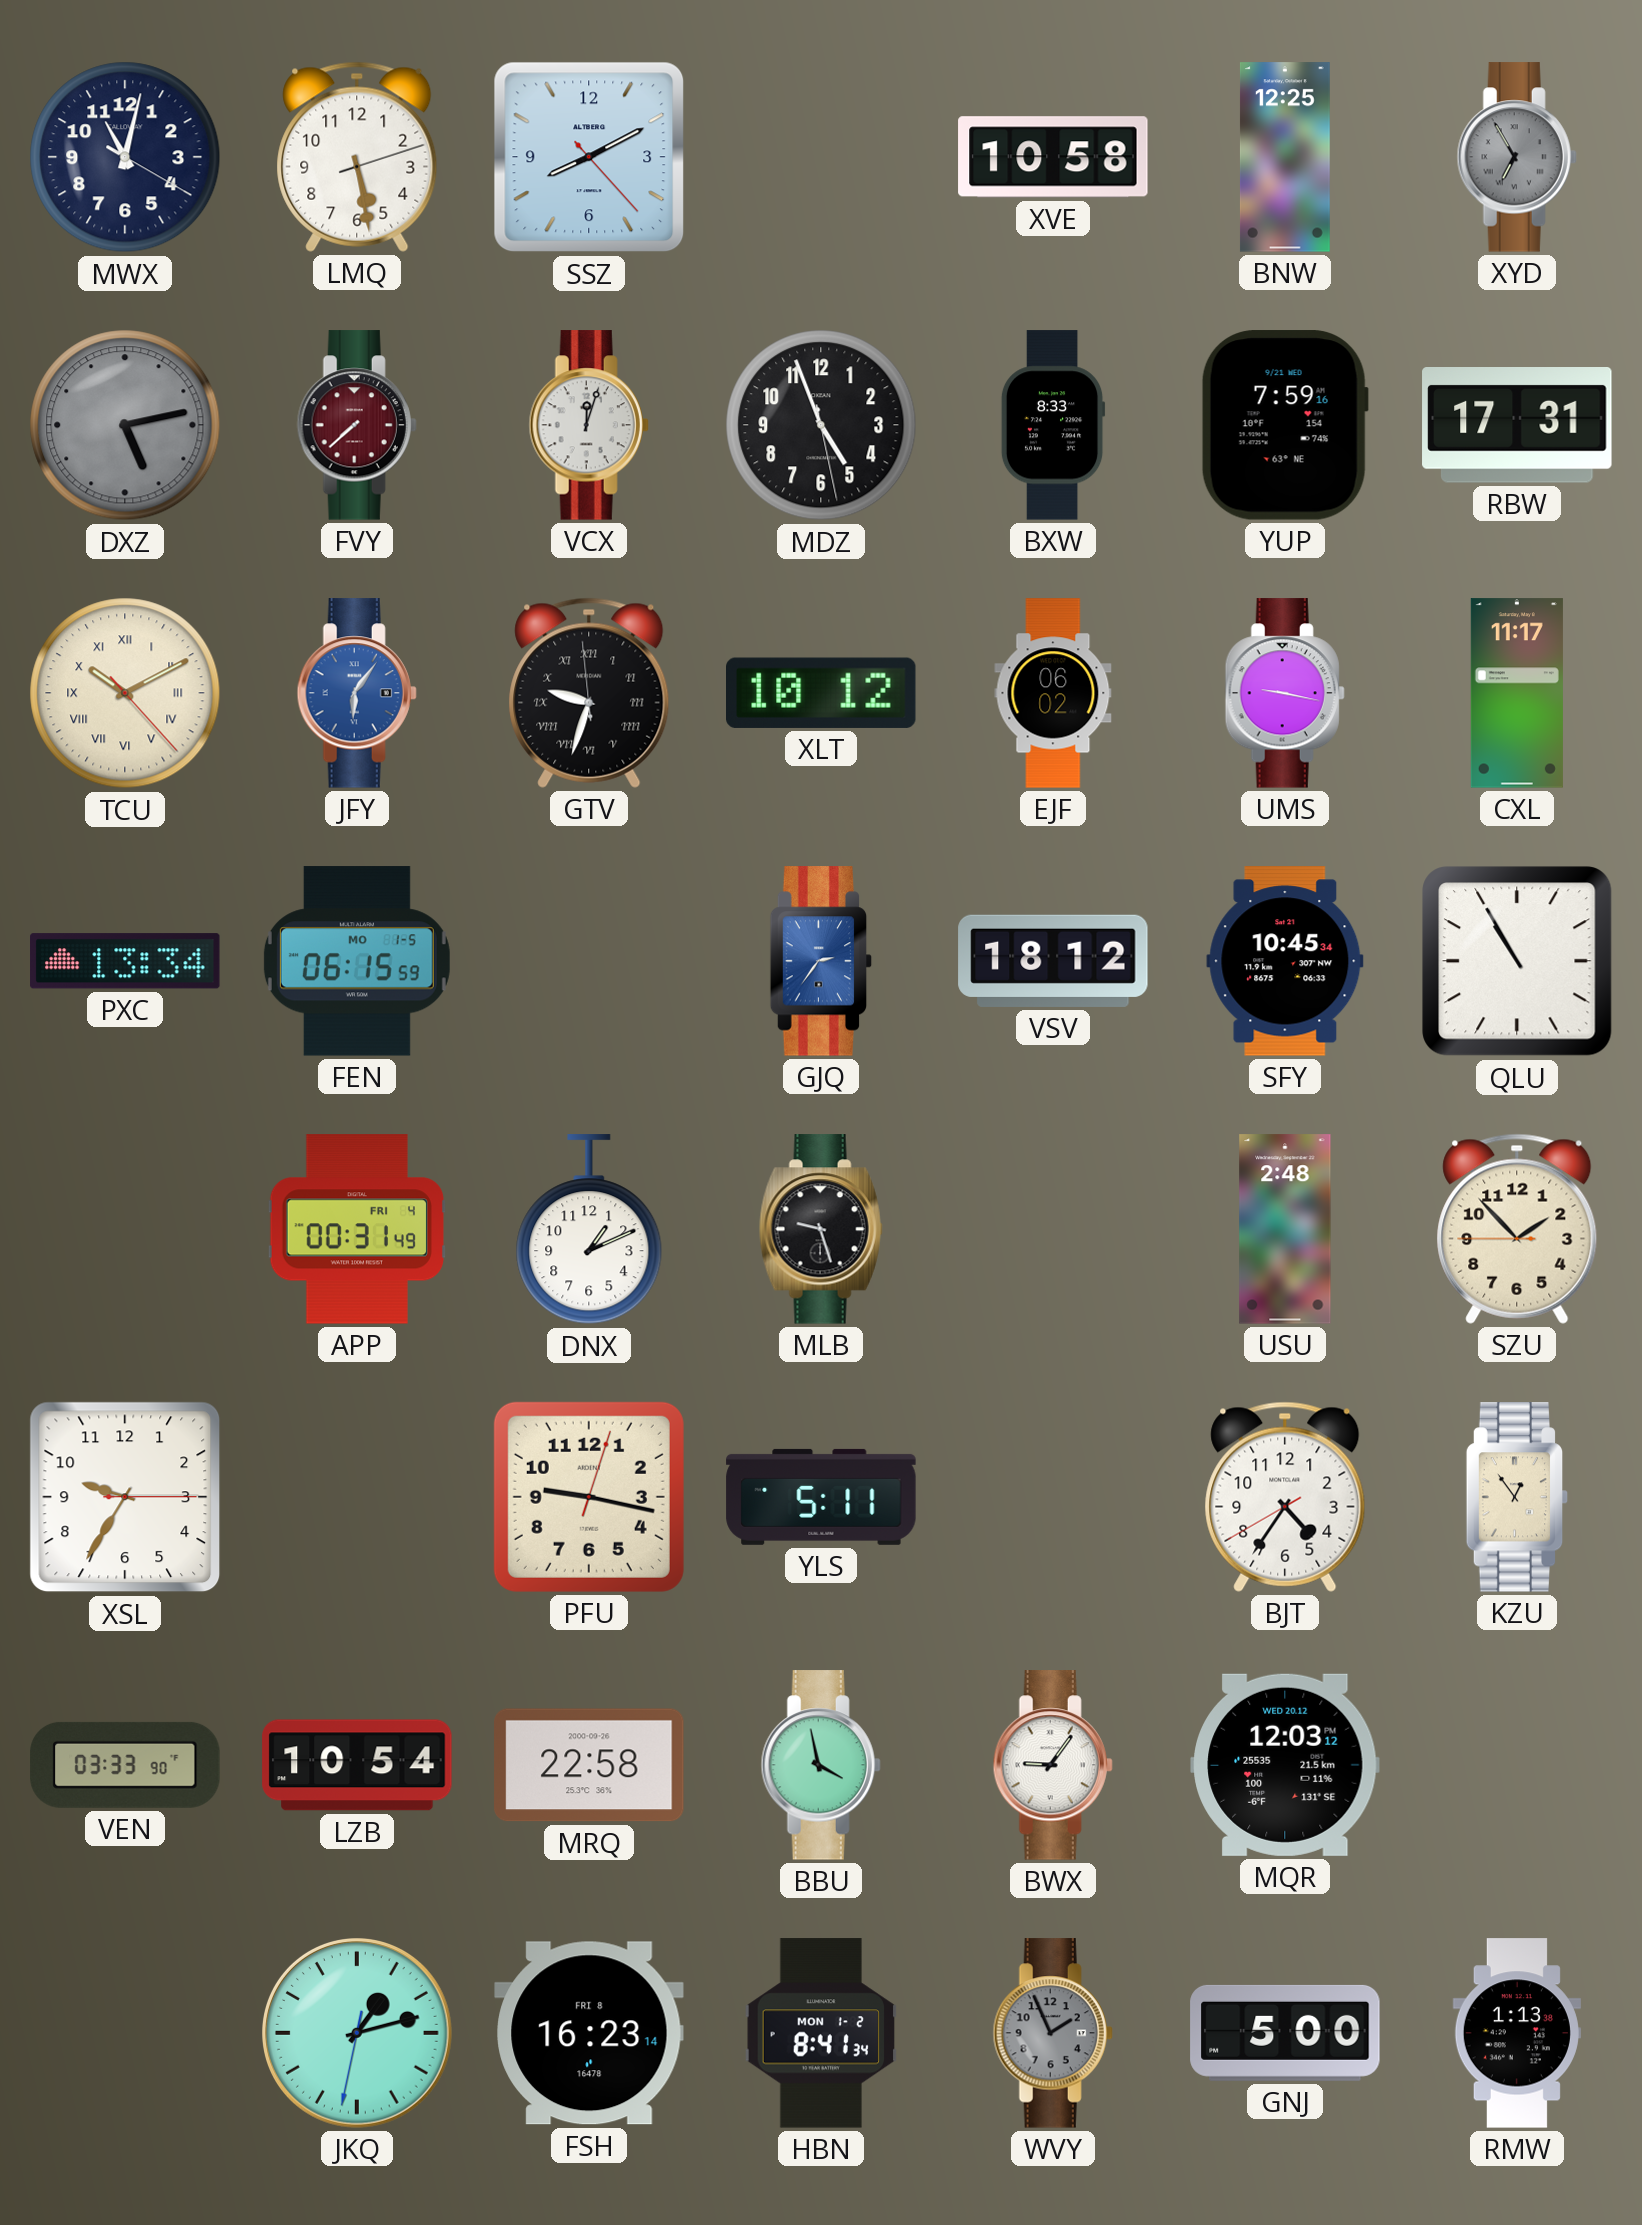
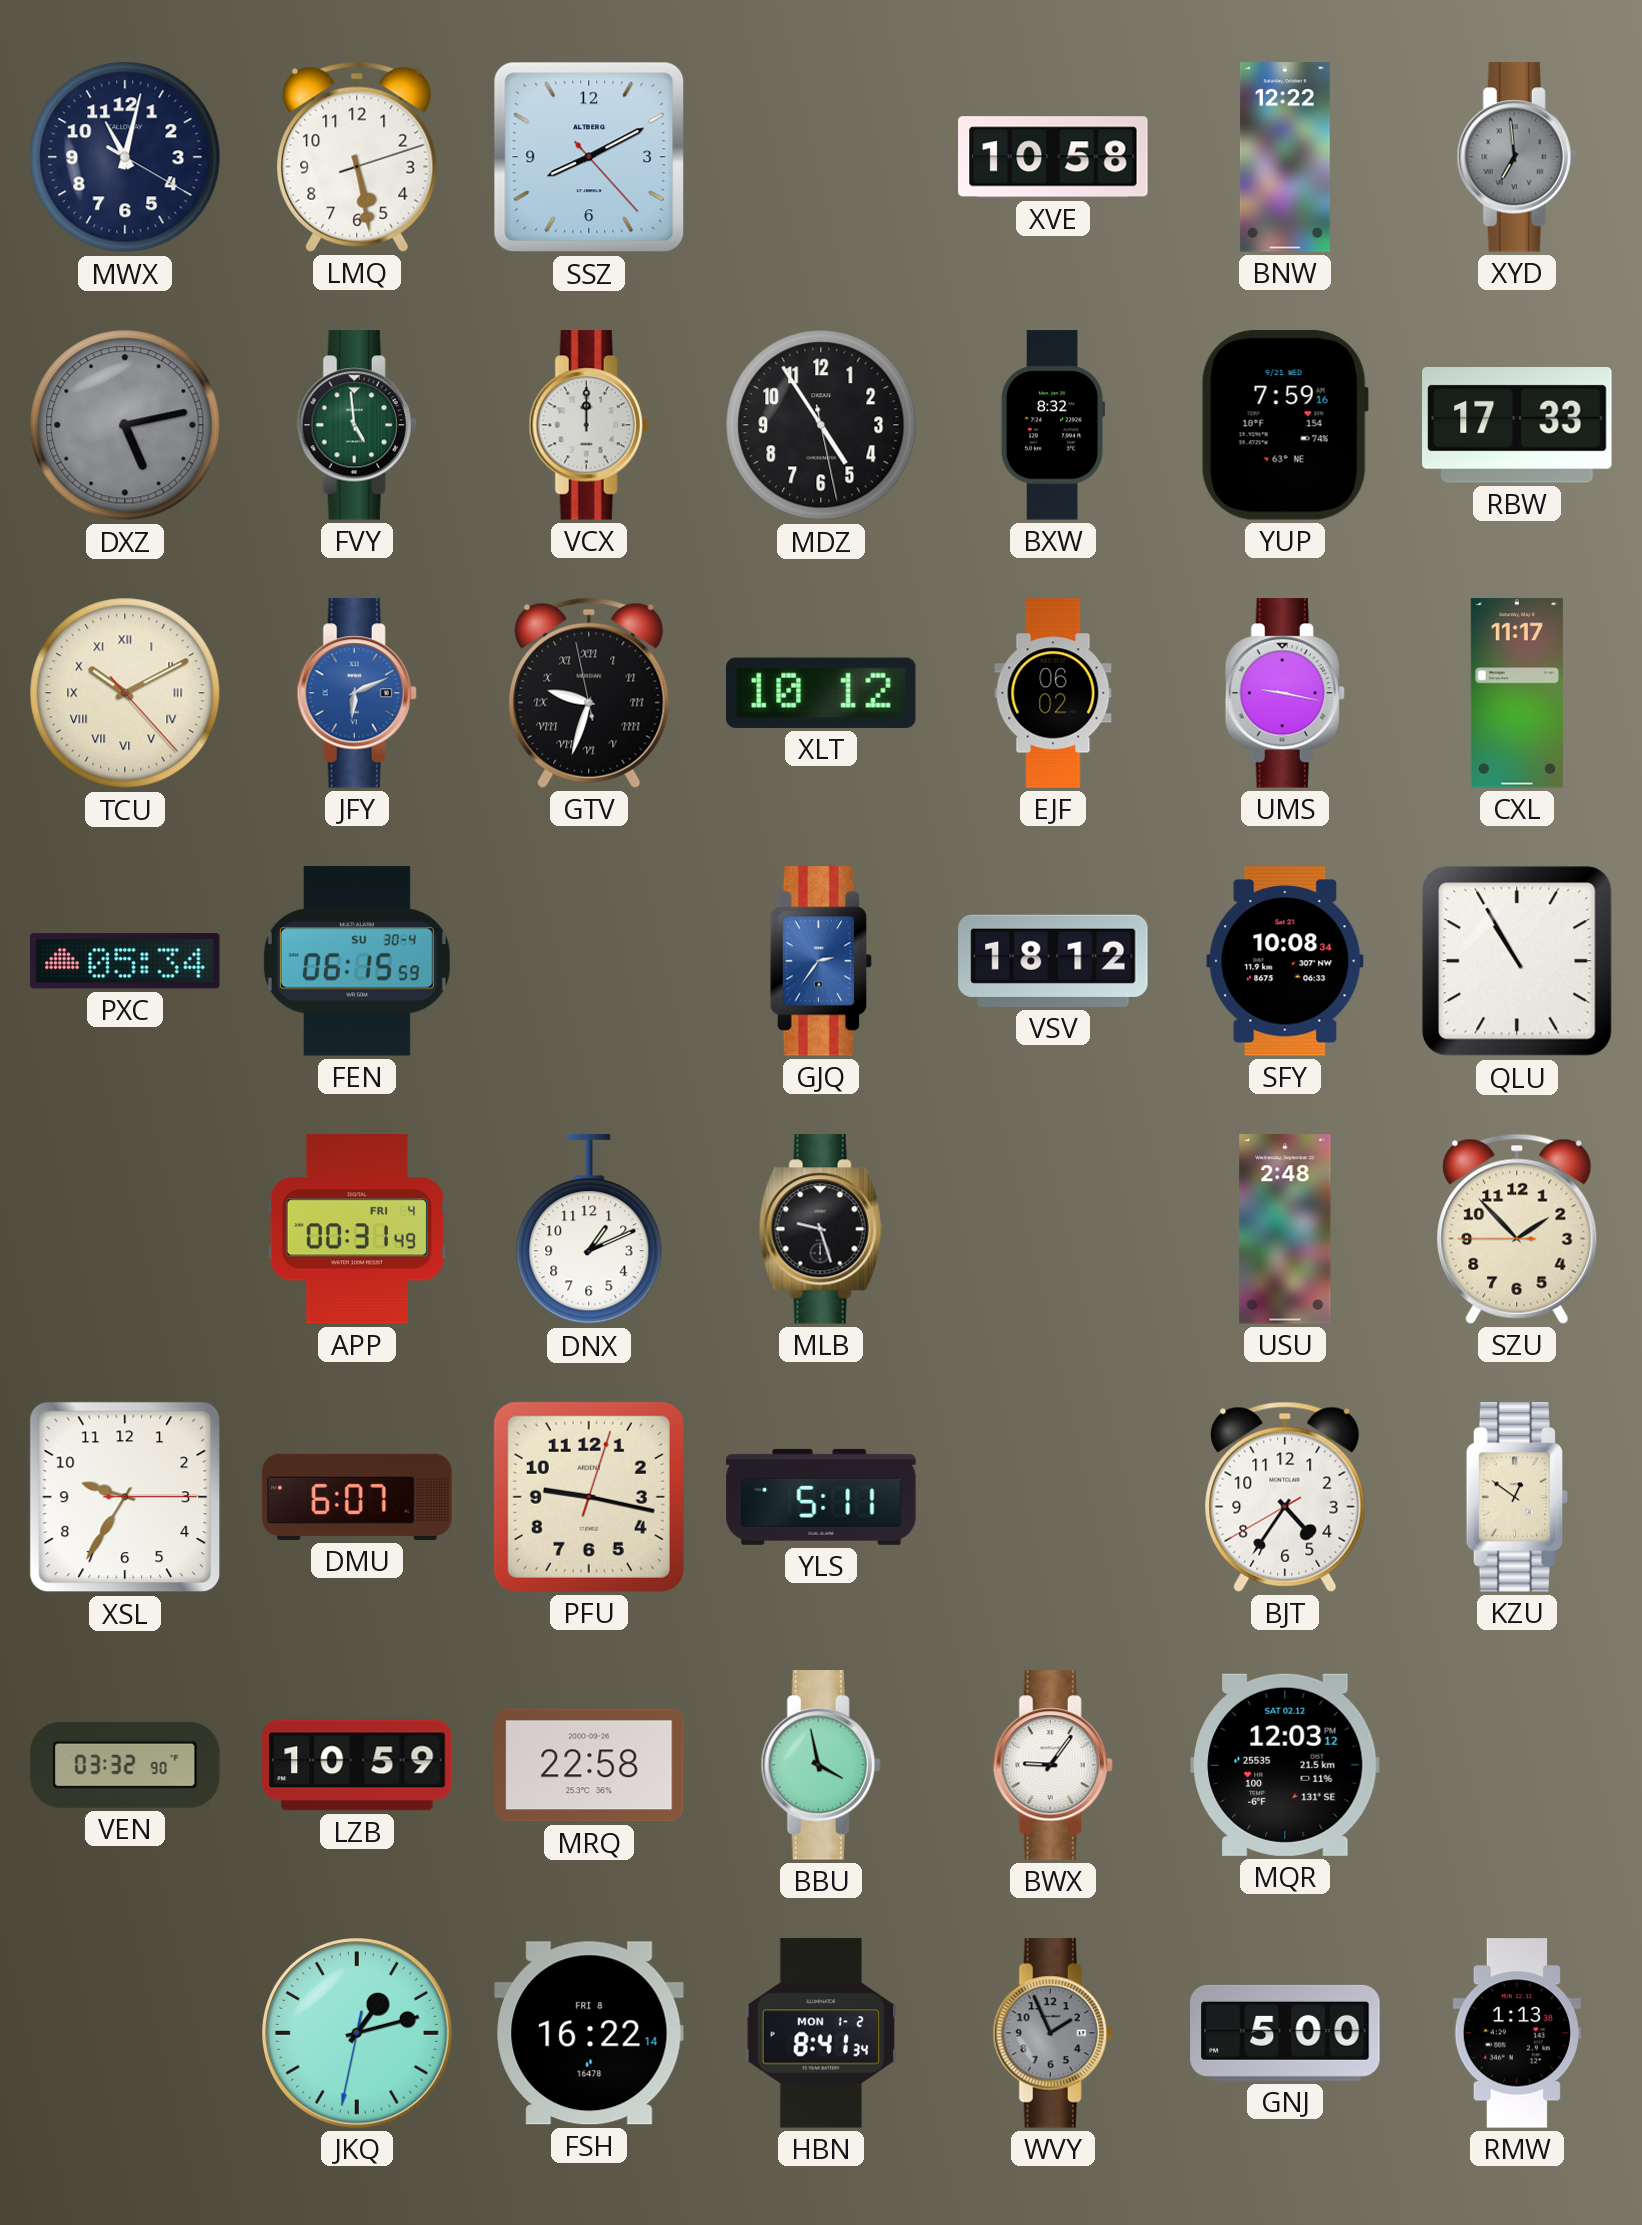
BNW: 12:25 -> 12:22 (1285, 157)
XYD: 6:55 -> 6:59 (1517, 157)
FVY: 7:38 -> 4:59 (357, 425)
FVY dial: burgundy -> green (357, 425)
VCX: 12:03 -> 12:00 (589, 425)
MDZ: 4:56 -> 4:54 (821, 425)
BXW: 8:33 -> 8:32 (1053, 425)
RBW: 17:31 -> 17:33 (1517, 426)
JFY: 6:06 -> 6:11 (357, 693)
GTV: 9:32:59 -> 9:32:58 (589, 693)
PXC: 13:34 -> 05:34 (126, 961)
FEN date: MO 1-5 -> SU 30-4 (357, 961)
SFY: 10:45 -> 10:08 (1285, 961)
DMU: none -> 6:07 (357, 1497)
KZU: 12:54 -> 12:51 (1517, 1497)
VEN: 03:33 -> 03:32 (125, 1765)
LZB: 10:54 -> 10:59 (357, 1765)
MQR date: WED 20.12 -> SAT 02.12 (1285, 1765)
FSH: 16:23 -> 16:22 (589, 2033)
